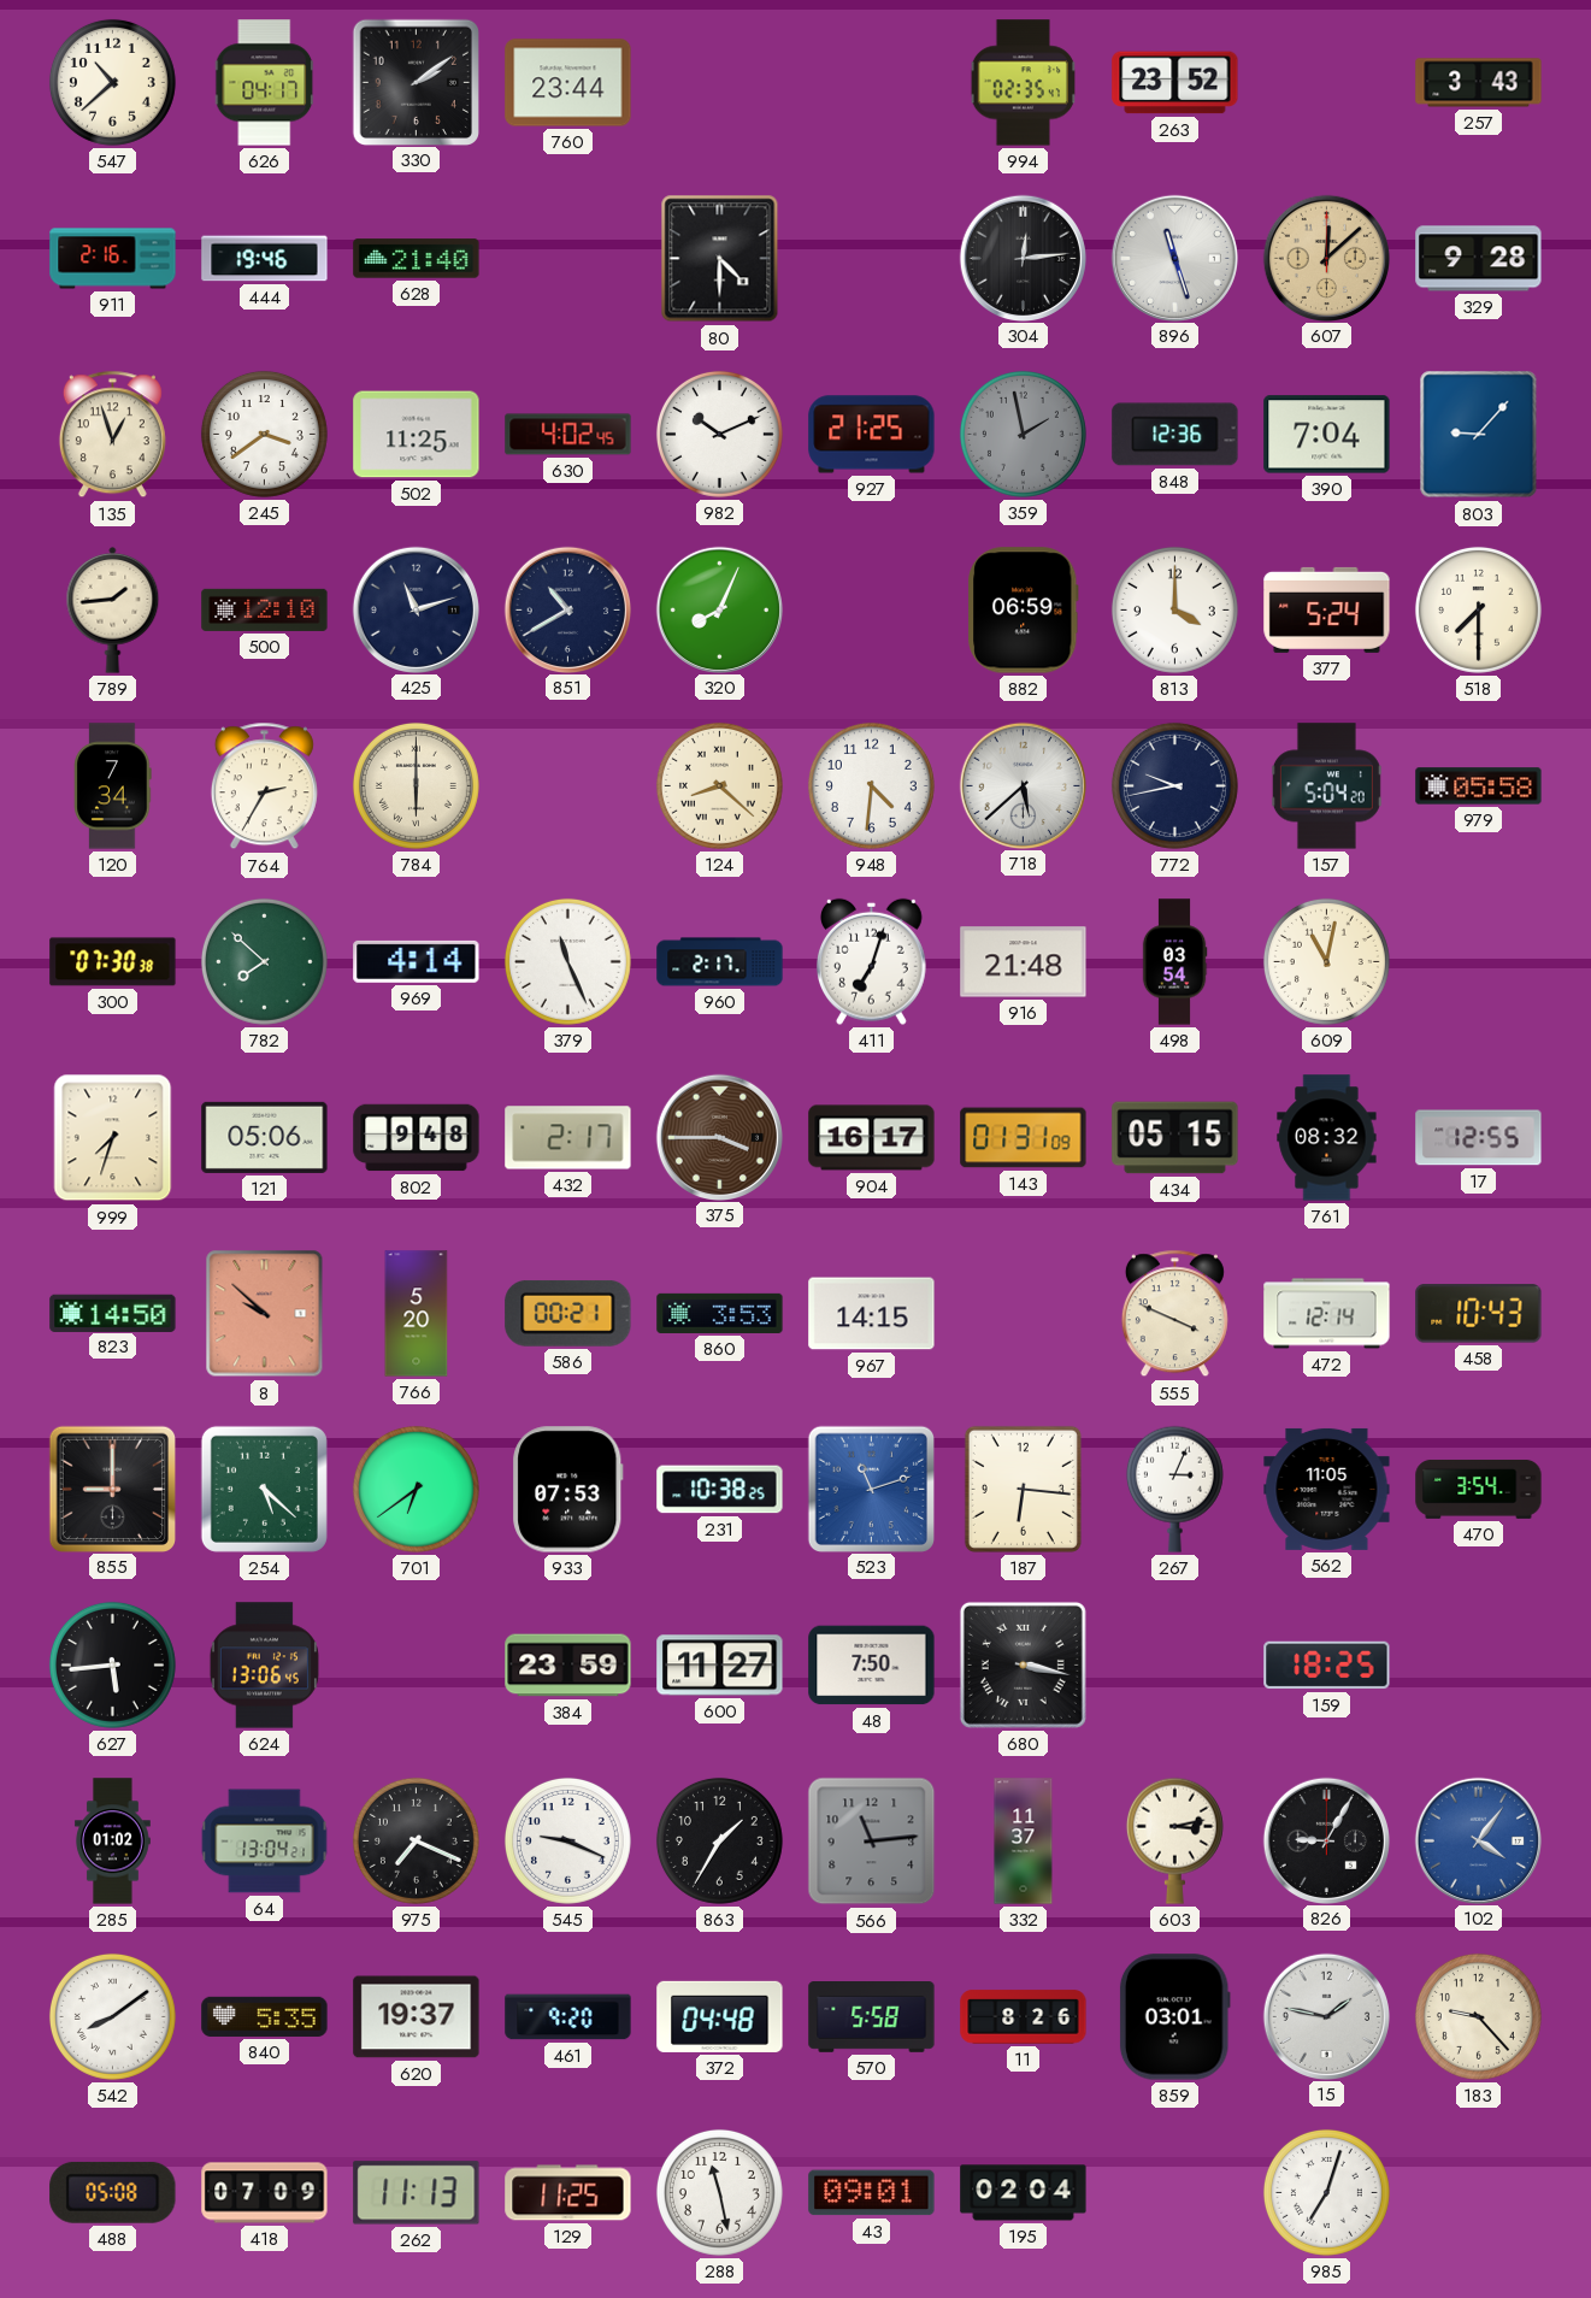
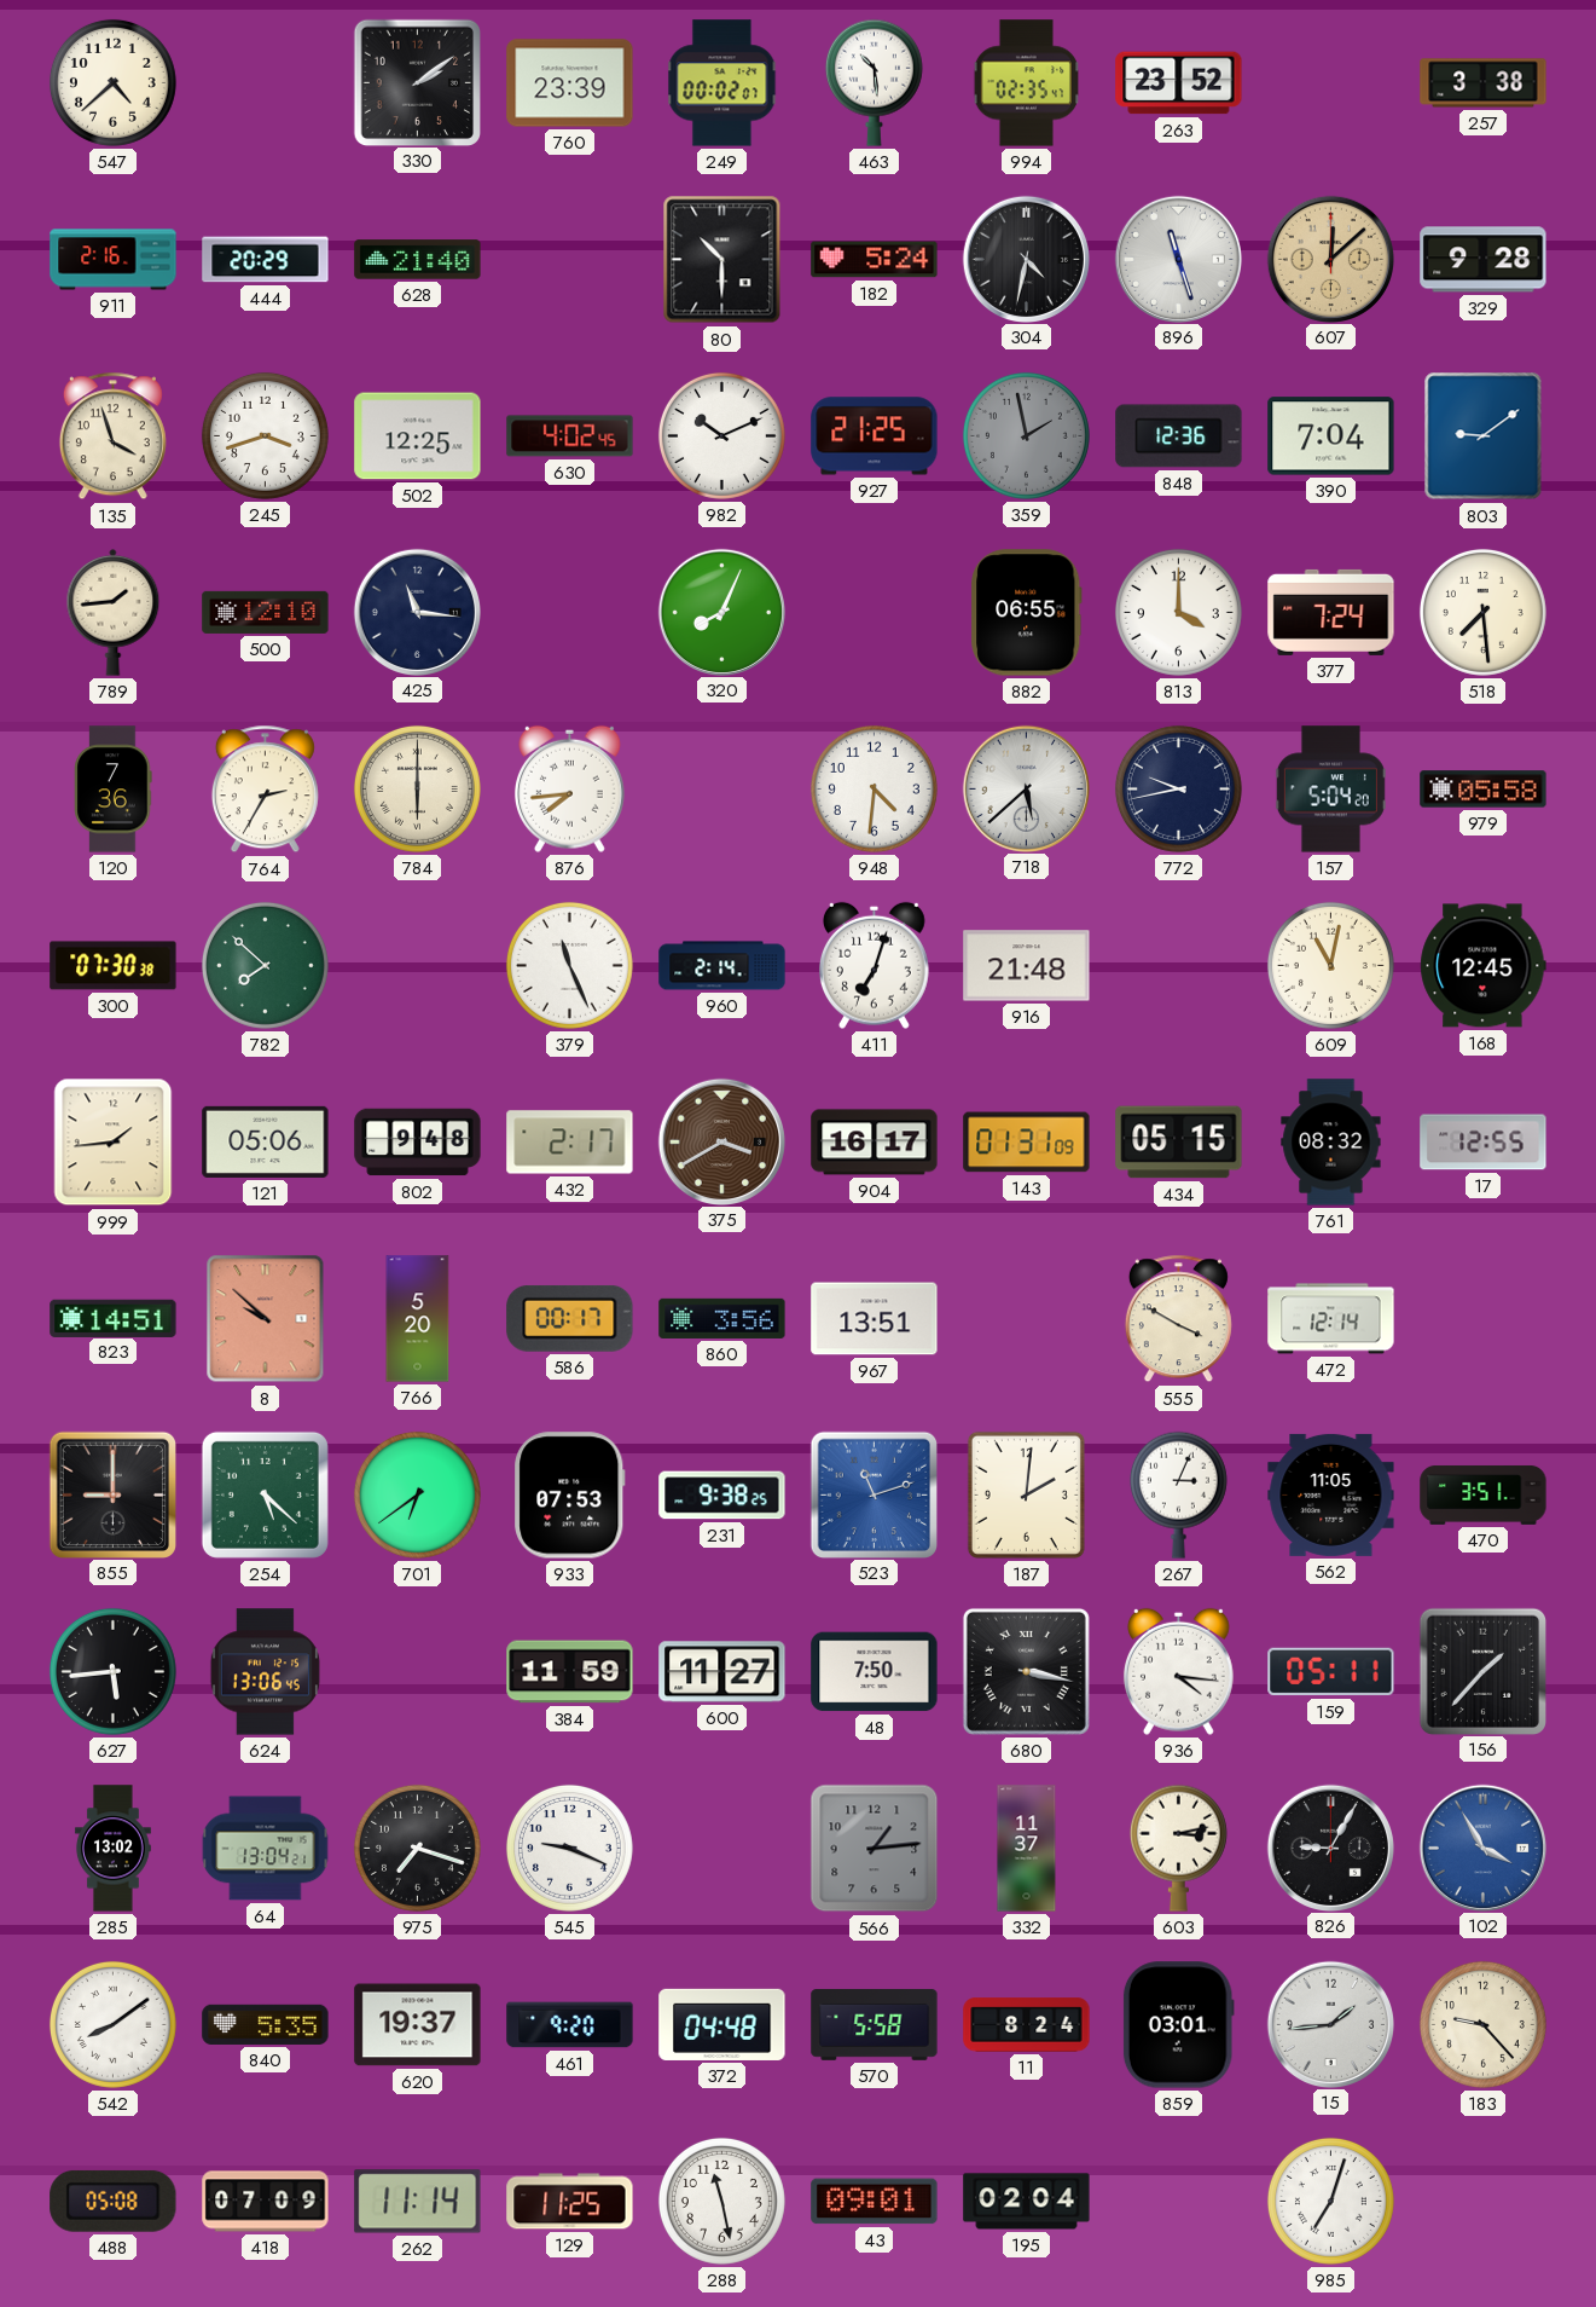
547: 10:38 -> 4:38 (112, 82)
626: 04:17 -> none (265, 83)
760: 23:44 -> 23:39 (570, 83)
249: none -> 00:02 (722, 83)
463: none -> 10:29 (874, 82)
257: 3:43 -> 3:38 (1484, 83)
444: 19:46 -> 20:29 (266, 260)
80: 4:30 -> 10:30 (722, 260)
182: none -> 5:24 (875, 260)
304: 12:14 -> 4:32 (1026, 259)
135: 12:57 -> 3:57 (112, 436)
245: 3:39 -> 3:42 (265, 435)
502: 11:25 -> 12:25 (418, 436)
803: 9:07 -> 9:09 (1484, 436)
425: 11:12 -> 11:16 (417, 612)
851: 10:40 -> none (567, 609)
882: 06:59 -> 06:55 (1027, 613)
377: 5:24 -> 7:24 (1331, 612)
518: 7:30 -> 7:29 (1482, 612)
120: 7:34 -> 7:36 (114, 790)
876: none -> 7:44 (569, 788)
124: 8:22 -> none (719, 785)
969: 4:14 -> none (417, 961)
960: 2:17 -> 2:14 (722, 966)
498: 03:54 -> none (1174, 962)
168: none -> 12:45 (1484, 966)
999: 7:33 -> 1:44 (114, 1143)
375: 3:45 -> 3:40 (721, 1141)
823: 14:50 -> 14:51 (114, 1318)
586: 00:21 -> 00:17 (570, 1318)
860: 3:53 -> 3:56 (722, 1318)
967: 14:15 -> 13:51 (875, 1319)
555: 3:49 -> 3:50 (1178, 1319)
458: 10:43 -> none (1479, 1314)
231: 10:38 -> 9:38 (722, 1496)
187: 6:16 -> 2:01 (1026, 1494)
470: 3:54 -> 3:51 (1484, 1494)
384: 23:59 -> 11:59 (570, 1672)
936: none -> 4:16 (1178, 1671)
159: 18:25 -> 05:11 (1331, 1672)
156: none -> 1:37 (1482, 1671)
285: 01:02 -> 13:02 (114, 1849)
975: 7:19 -> 7:18 (417, 1848)
863: 1:35 -> none (719, 1840)
566: 11:14 -> 1:14 (875, 1849)
102: 4:06 -> 3:55 (1482, 1848)
11: 8:26 -> 8:24 (1027, 2025)
15: 1:47 -> 1:44 (1330, 2024)
262: 11:13 -> 11:14 (418, 2202)
